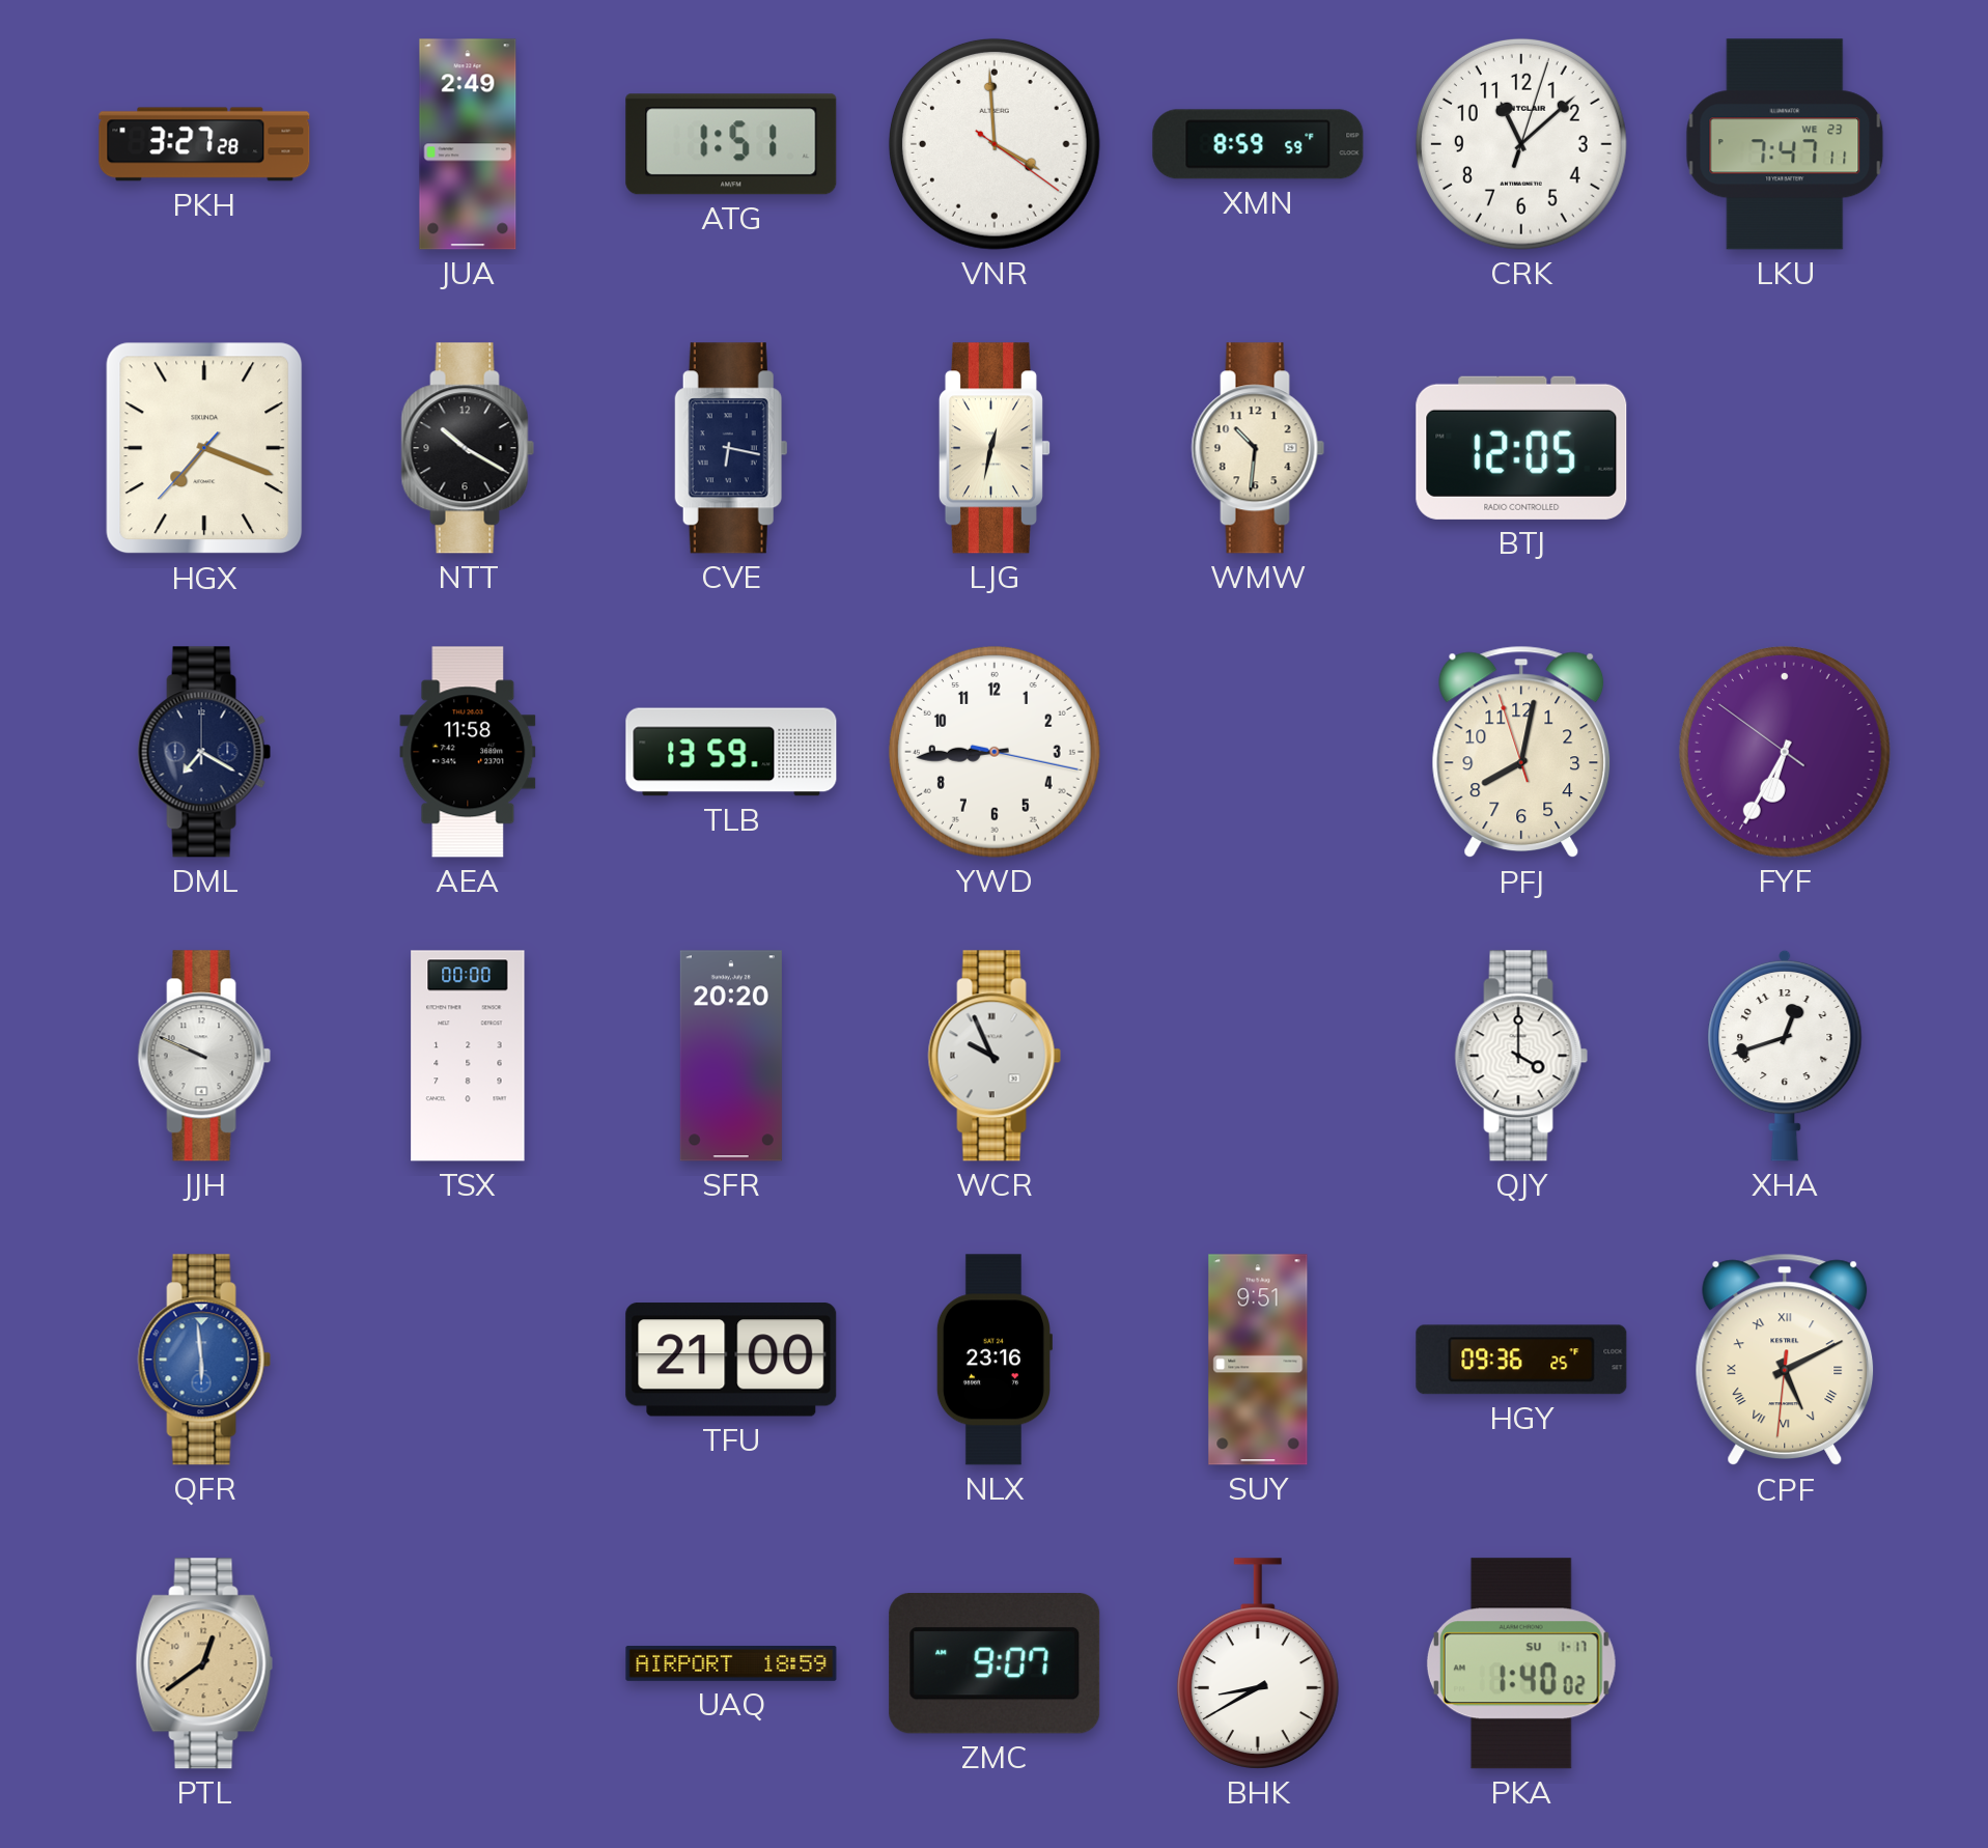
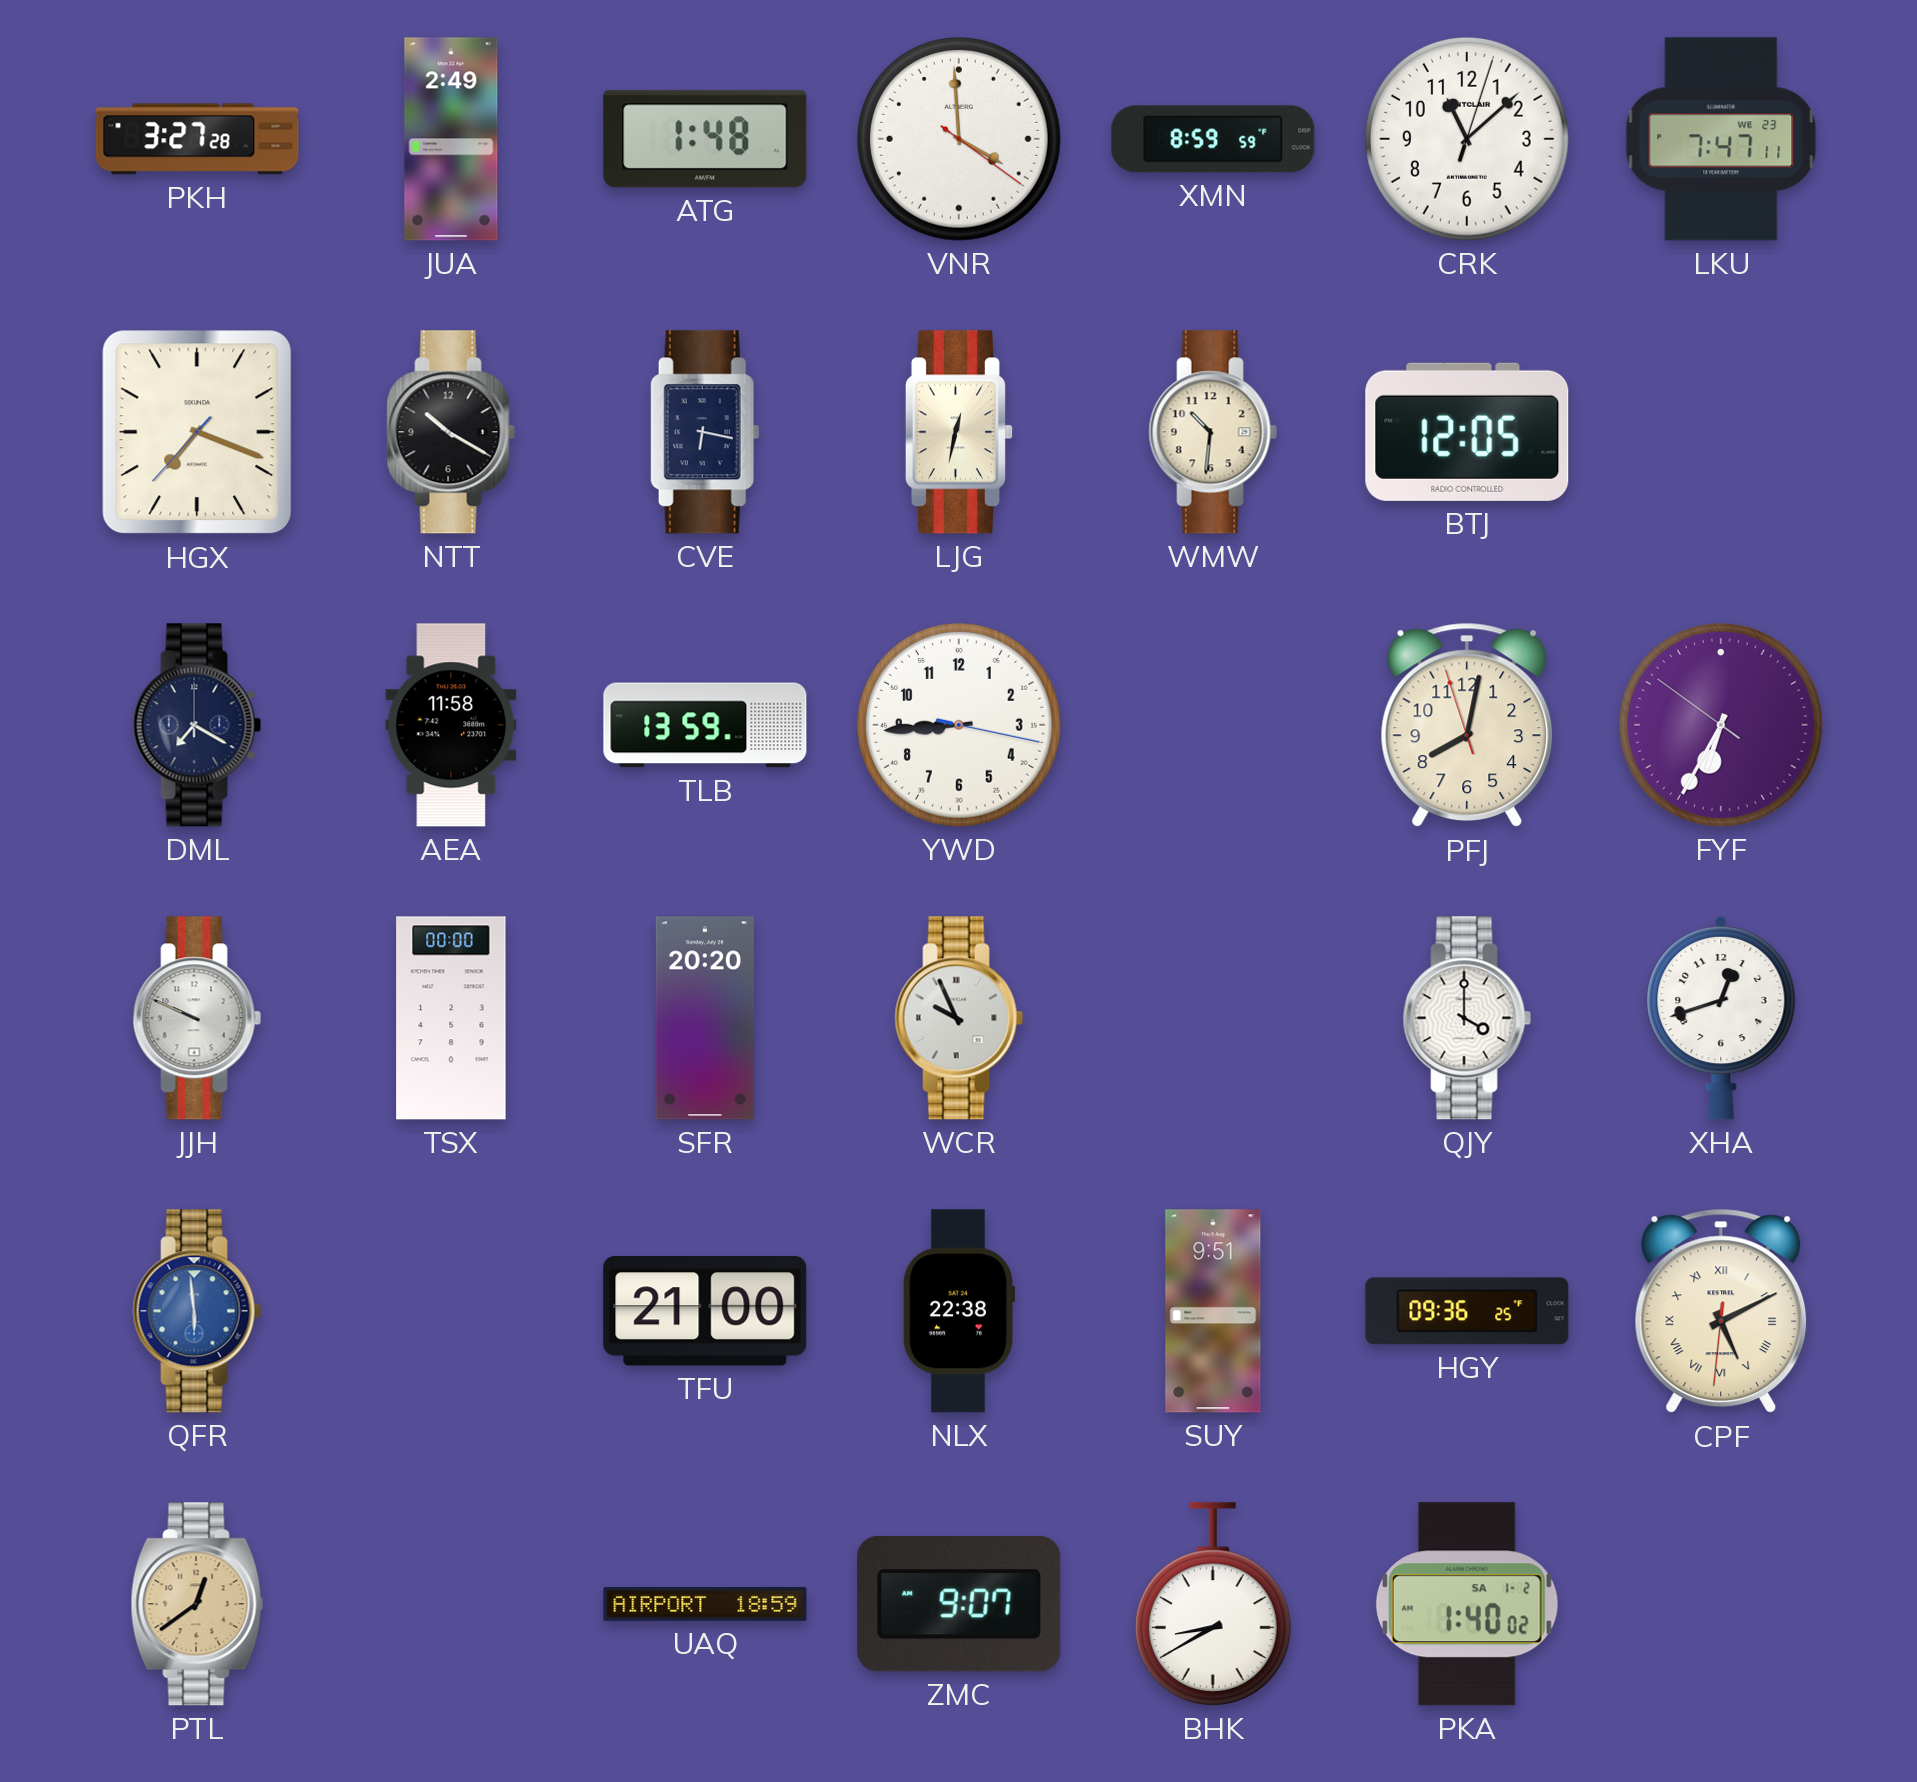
ATG: 1:51 -> 1:48 (705, 139)
NLX: 23:16 -> 22:38 (958, 1311)
PKA date: SU 1-17 -> SA 1-2 (1467, 1604)
